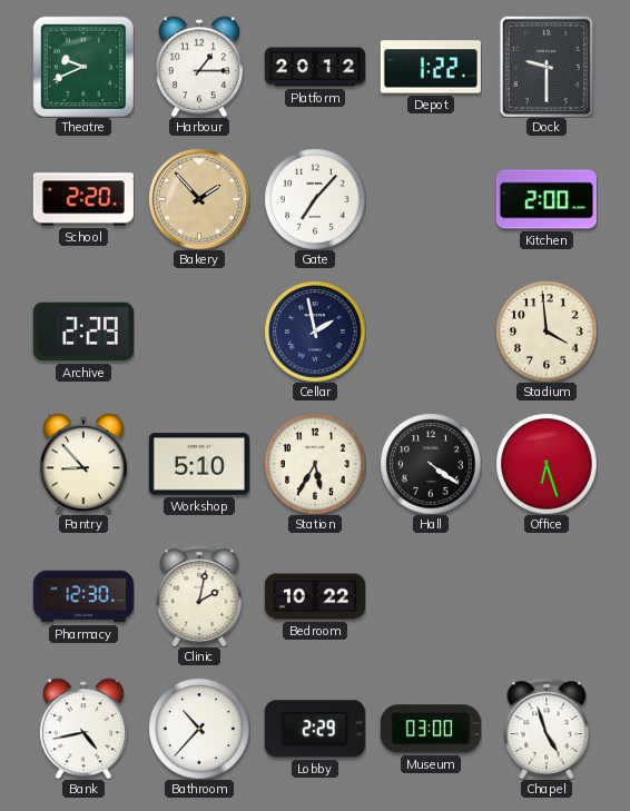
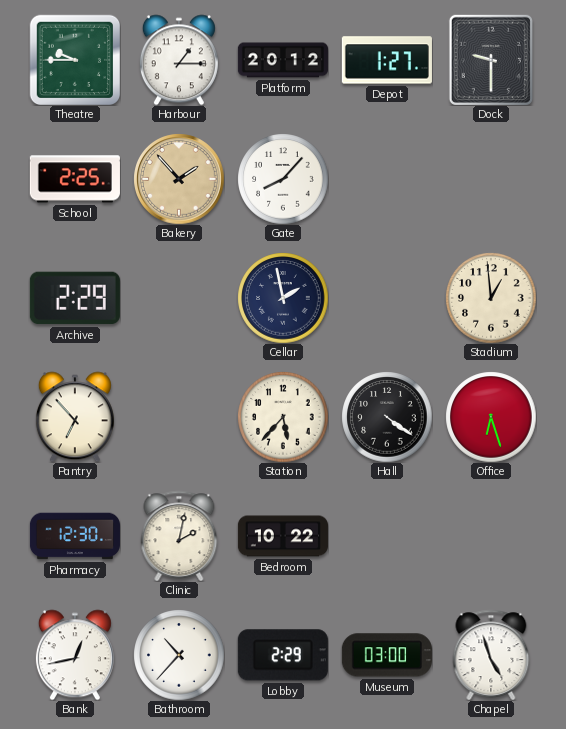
Theatre: 9:41 -> 9:45 (74, 59)
Depot: 1:22 -> 1:27 (387, 60)
School: 2:20 -> 2:25 (75, 179)
Gate: 7:07 -> 8:07 (283, 179)
Kitchen: 2:00 -> none (547, 199)
Stadium: 3:59 -> 12:59 (491, 298)
Pantry: 8:53 -> 6:53 (75, 417)
Workshop: 5:10 -> none (199, 464)
Station: 5:35 -> 5:37 (283, 417)
Bank: 4:43 -> 12:43 (75, 655)
